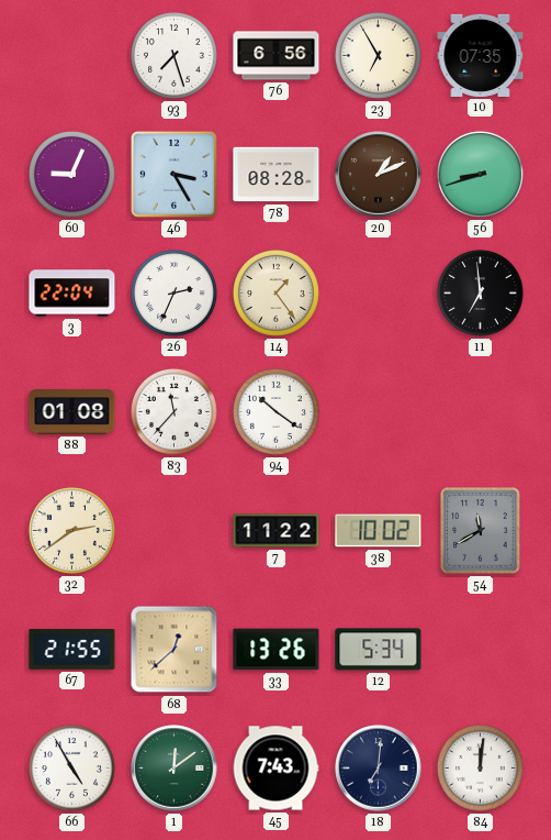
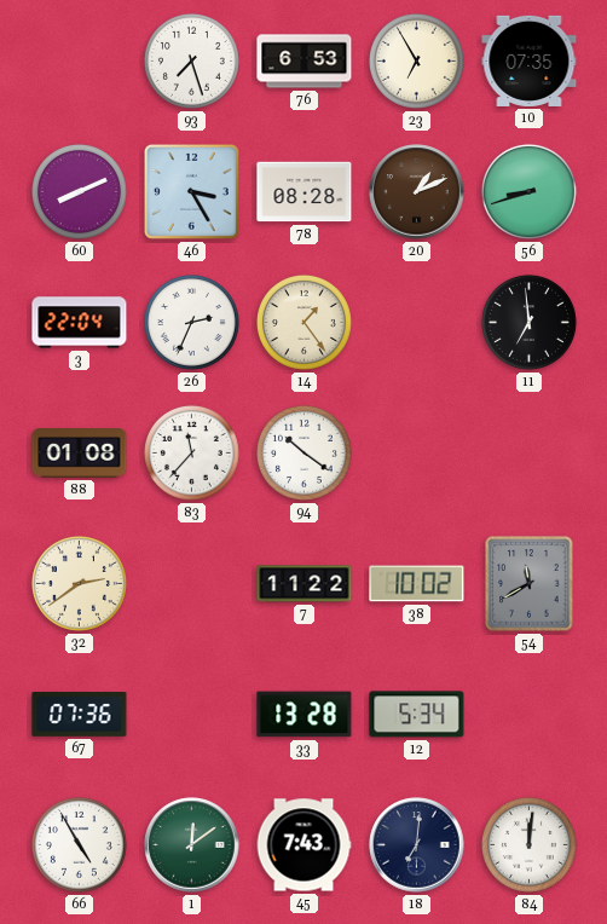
76: 6:56 -> 6:53 (305, 62)
60: 9:04 -> 8:11 (79, 191)
67: 21:55 -> 07:36 (80, 715)
68: 12:38 -> none (175, 650)
33: 13:26 -> 13:28 (305, 715)
